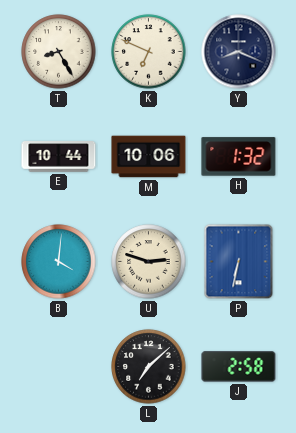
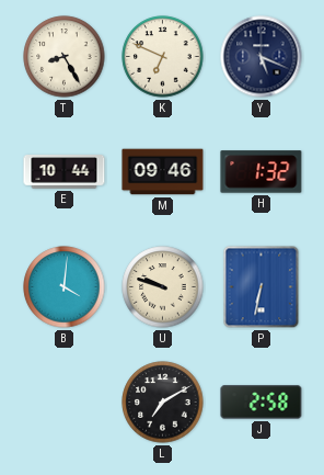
Y: 8:19 -> 5:19 (262, 57)
M: 10:06 -> 09:46 (163, 172)
U: 2:48 -> 9:48 (163, 287)
L: 7:08 -> 7:10 (163, 403)
